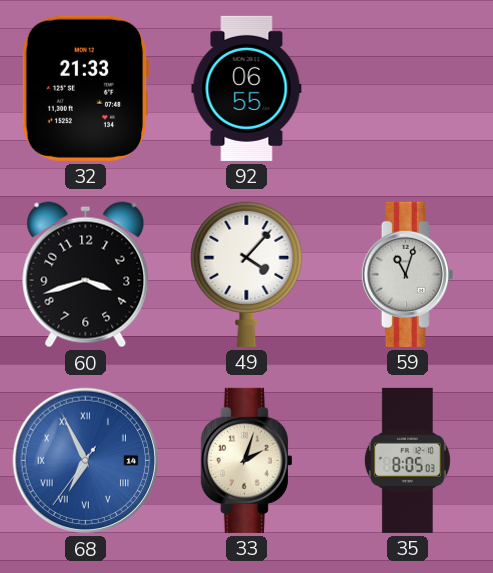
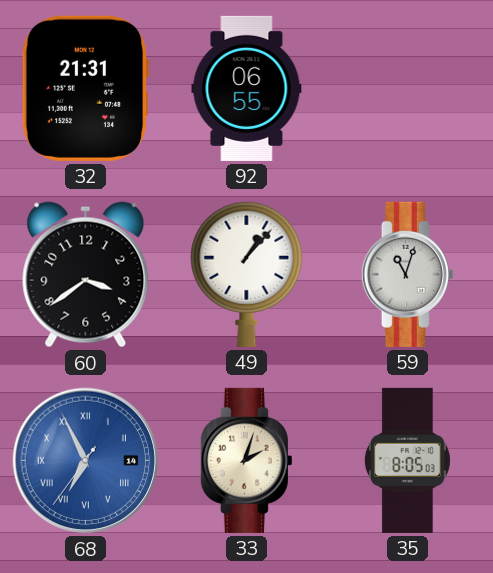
32: 21:33 -> 21:31 (85, 88)
60: 3:42 -> 3:39 (86, 275)
49: 4:07 -> 1:07 (247, 274)
